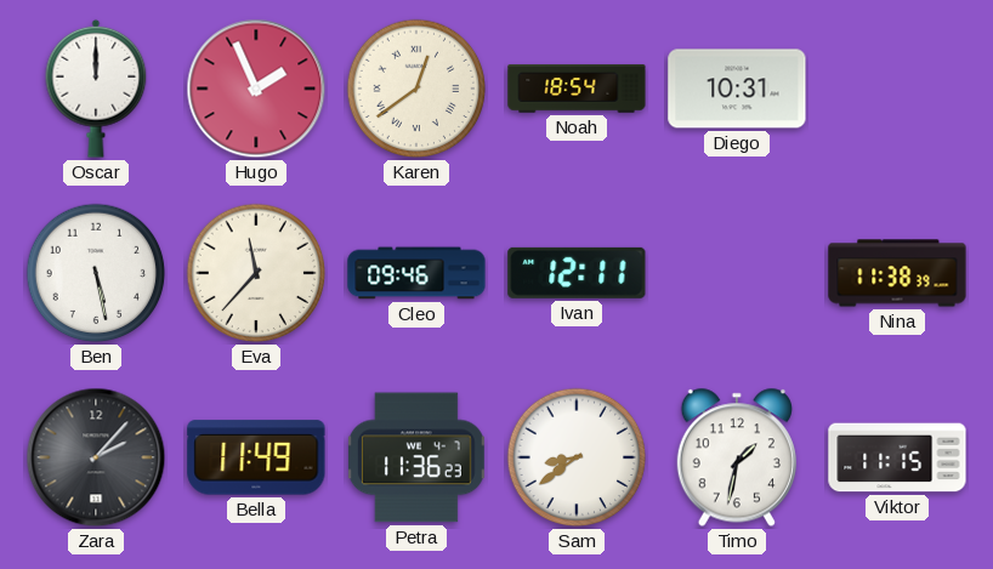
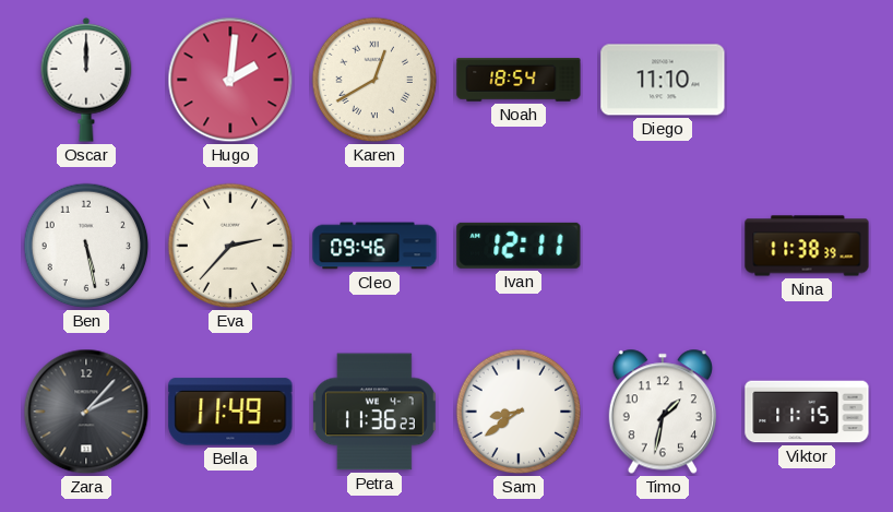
Hugo: 1:56 -> 2:01 (230, 80)
Karen: 12:39 -> 12:40 (374, 80)
Diego: 10:31 -> 11:10 (663, 80)
Eva: 11:37 -> 2:37 (230, 246)
